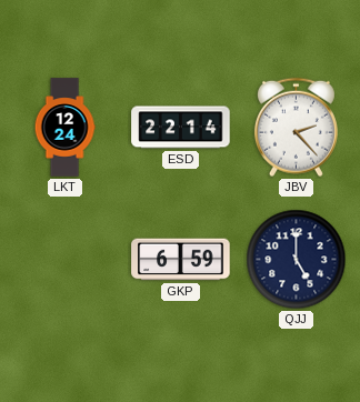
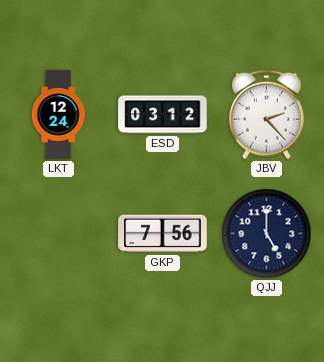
ESD: 22:14 -> 03:12 (163, 115)
GKP: 6:59 -> 7:56 (163, 234)
